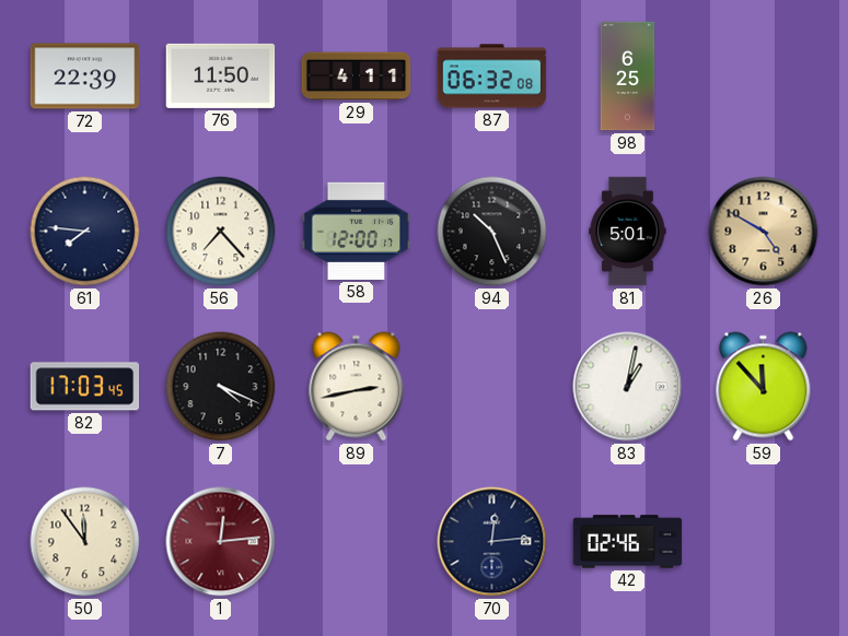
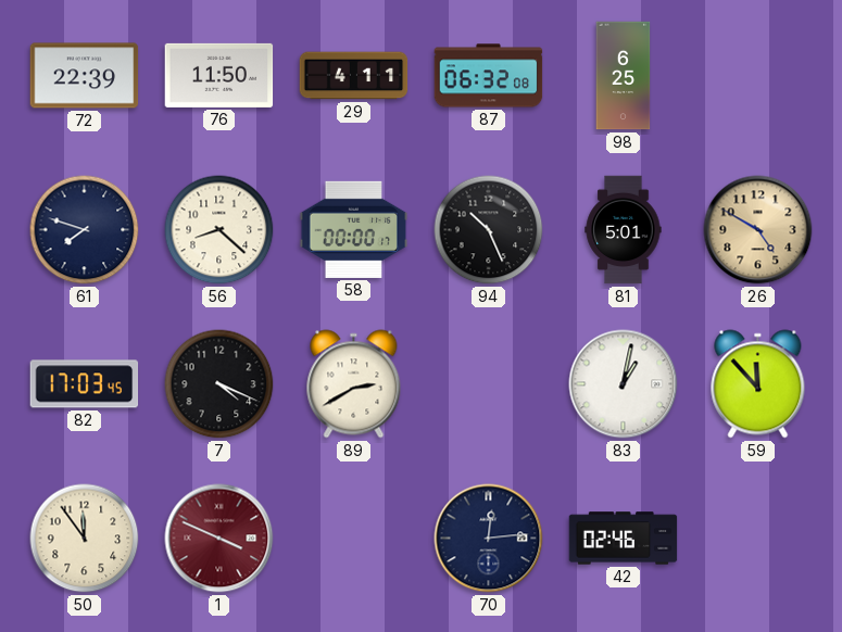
61: 7:46 -> 7:48 (85, 230)
56: 7:23 -> 8:22 (219, 230)
58: 12:00 -> 00:00 (354, 229)
89: 2:43 -> 2:40 (354, 384)
1: 12:14 -> 3:49 (219, 539)
